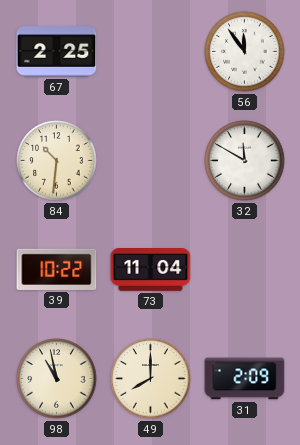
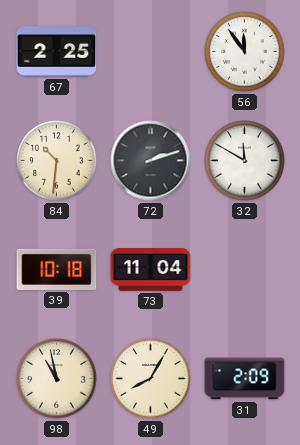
72: none -> 2:12 (151, 161)
39: 10:22 -> 10:18 (57, 269)
49: 8:00 -> 8:05 (151, 379)
